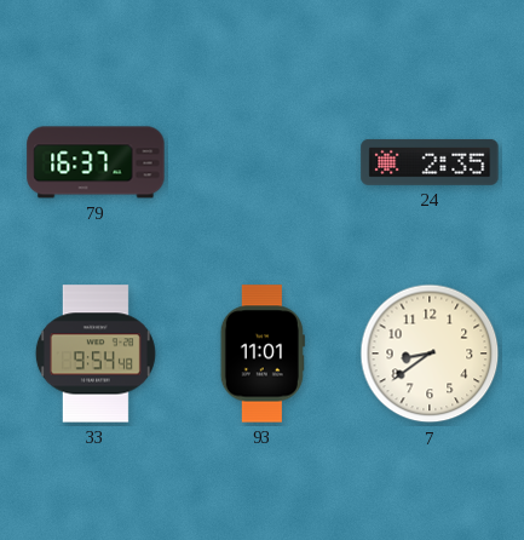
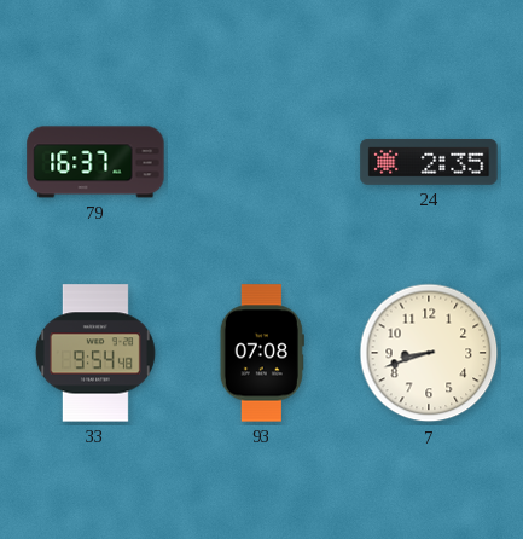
93: 11:01 -> 07:08 (262, 353)
7: 8:39 -> 8:42 (429, 353)
